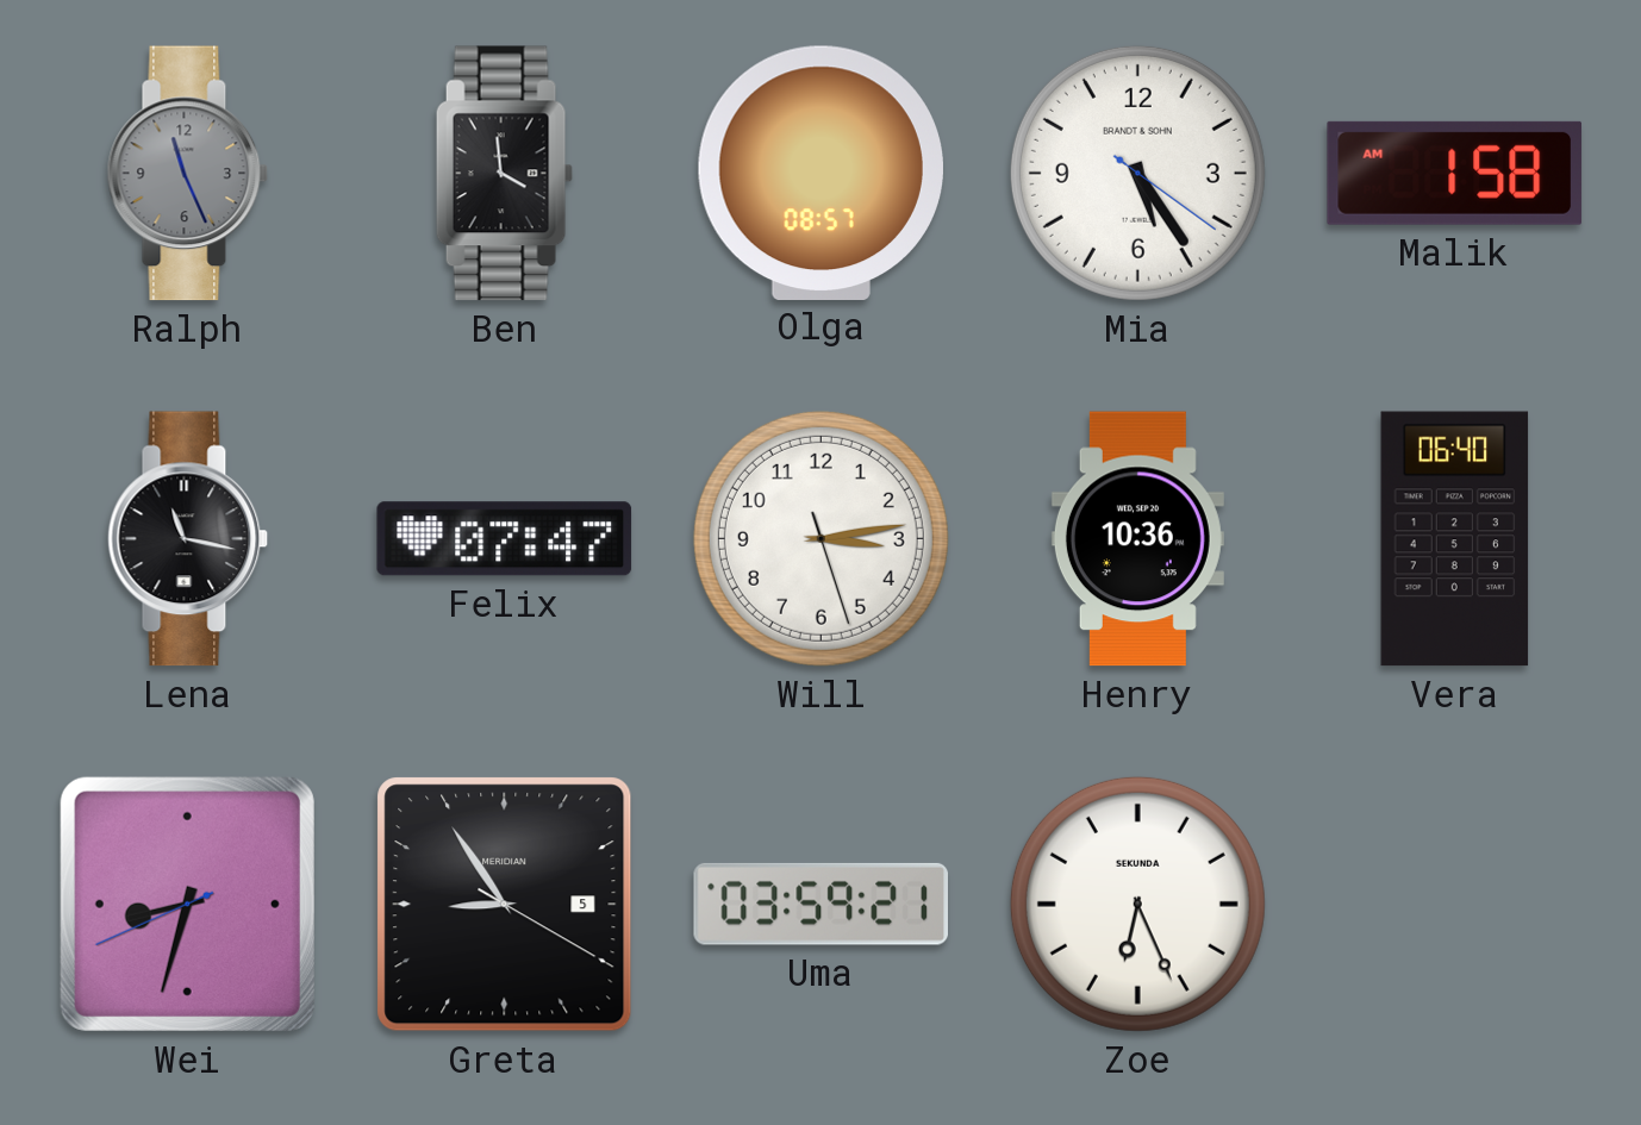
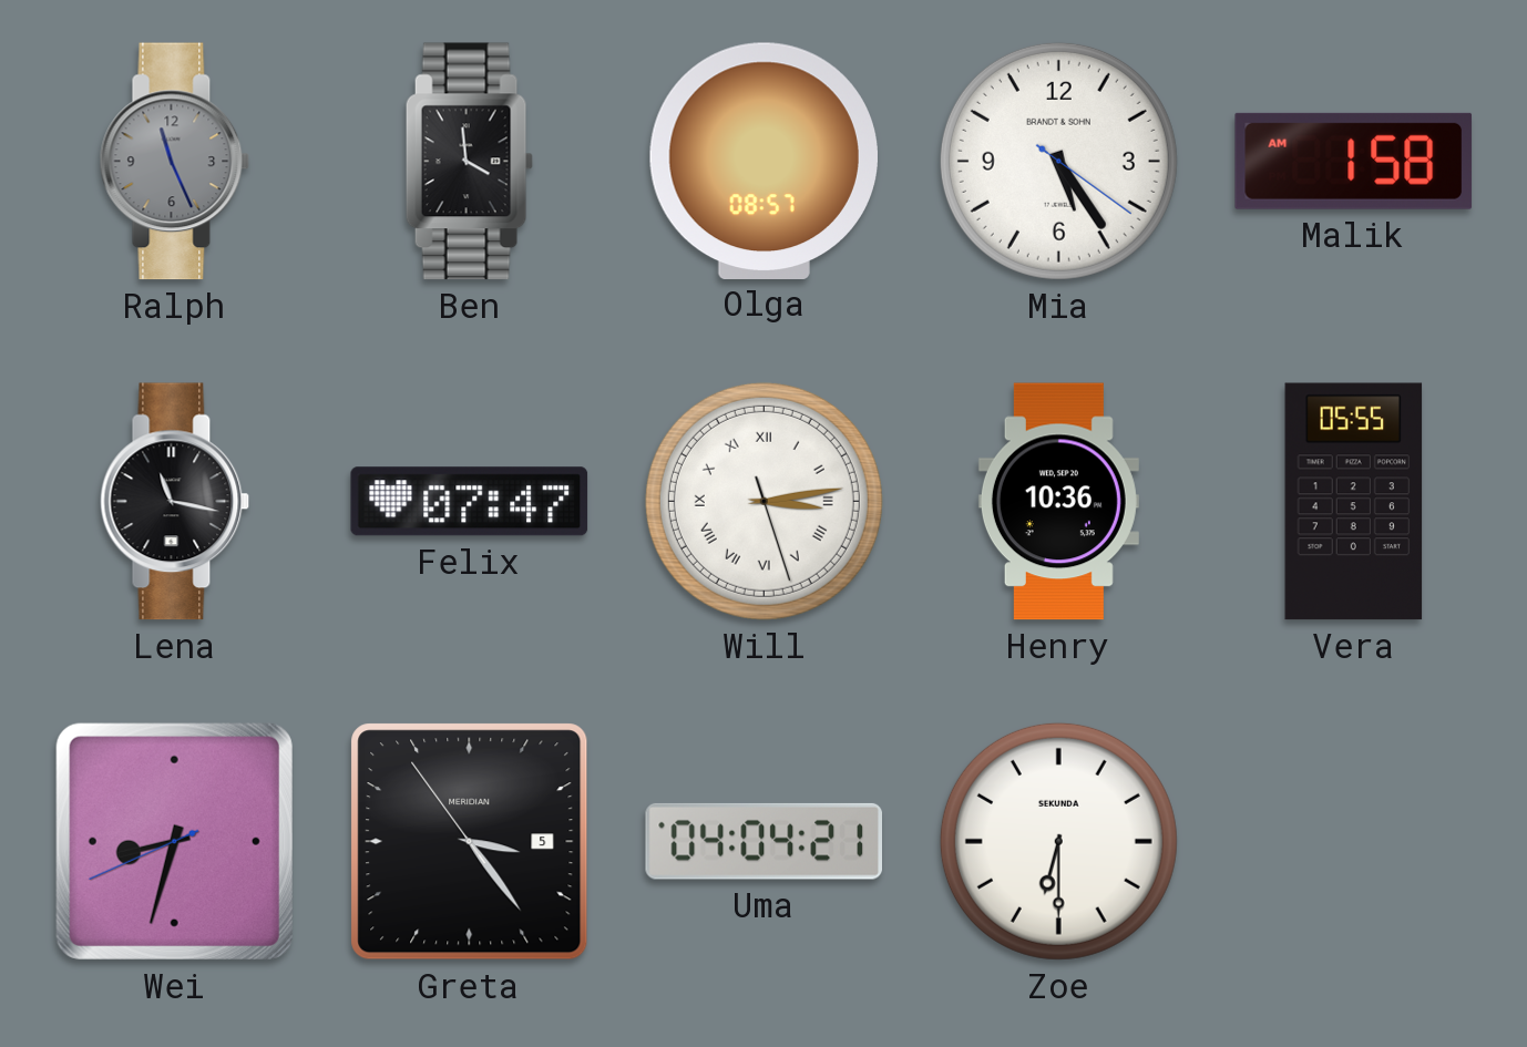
Will numerals: Arabic -> Roman (763, 501)
Vera: 06:40 -> 05:55 (1354, 502)
Greta: 8:54 -> 3:23 (470, 842)
Uma: 03:59 -> 04:04 (763, 841)
Zoe: 6:26 -> 6:30 (1058, 841)
